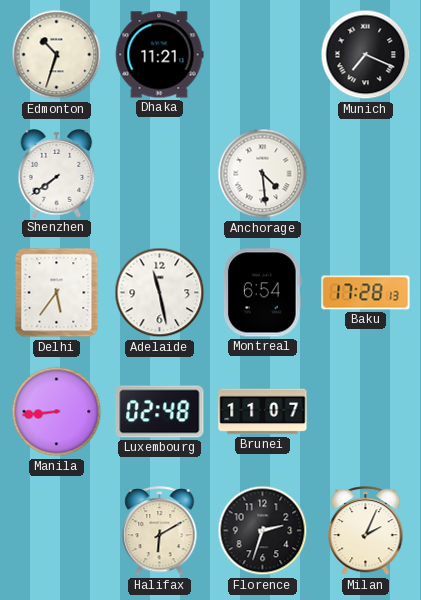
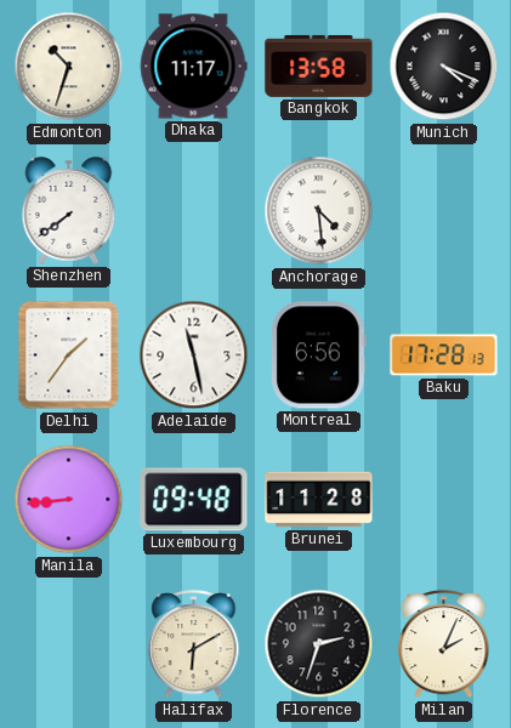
Dhaka: 11:21 -> 11:17 (193, 67)
Bangkok: none -> 13:58 (319, 66)
Munich: 7:19 -> 4:19 (444, 67)
Delhi: 5:36 -> 1:36 (69, 356)
Montreal: 6:54 -> 6:56 (318, 356)
Luxembourg: 02:48 -> 09:48 (194, 500)
Brunei: 11:07 -> 11:28 (319, 500)
